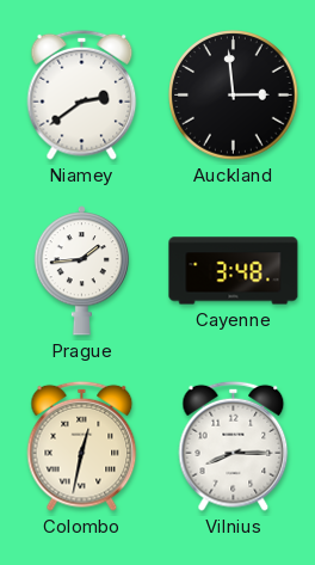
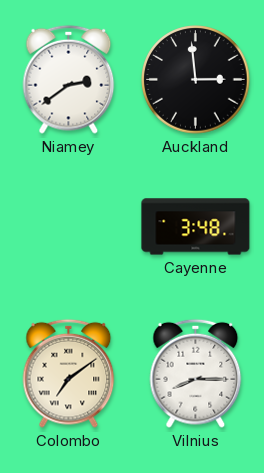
Prague: 1:44 -> none (81, 271)
Colombo: 12:32 -> 7:09 (69, 373)
